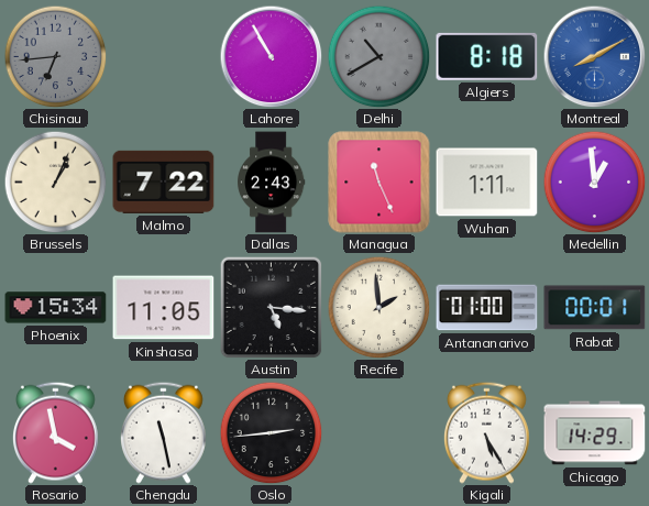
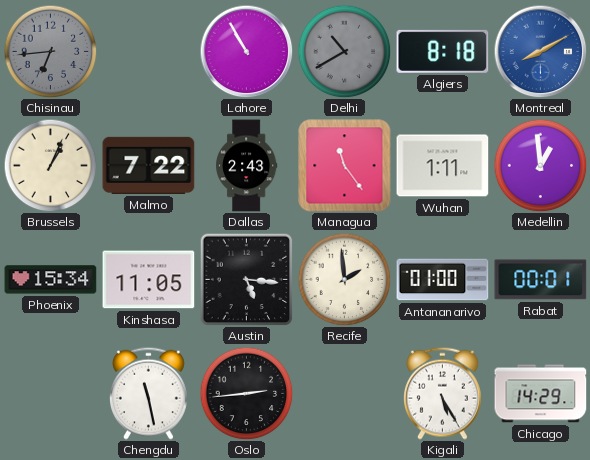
Managua: 11:26 -> 11:24 (345, 166)
Rosario: 3:58 -> none (55, 432)
